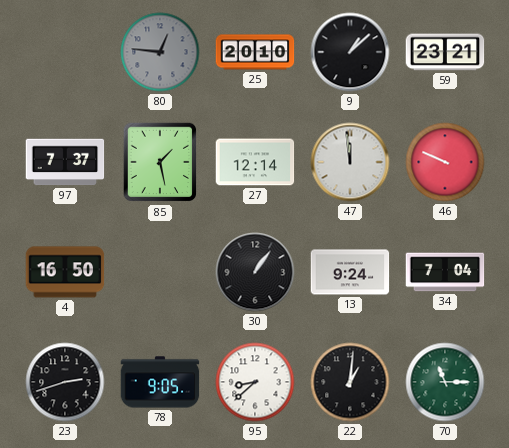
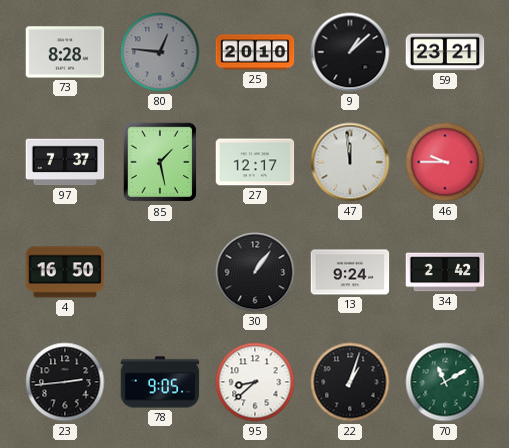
73: none -> 8:28 (65, 52)
27: 12:14 -> 12:17 (255, 162)
46: 9:49 -> 9:45 (445, 162)
34: 7:04 -> 2:42 (445, 272)
23: 2:42 -> 2:44 (65, 382)
22: 1:01 -> 1:03 (350, 382)
70: 11:15 -> 11:10 (445, 382)
